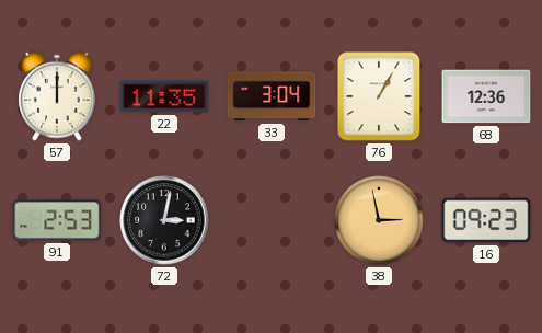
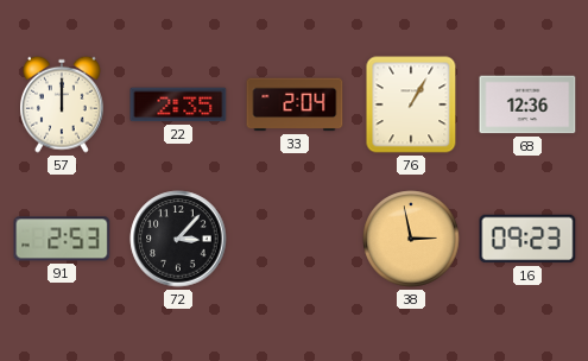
22: 11:35 -> 2:35 (178, 104)
33: 3:04 -> 2:04 (295, 104)
72: 3:02 -> 3:07 (178, 239)
